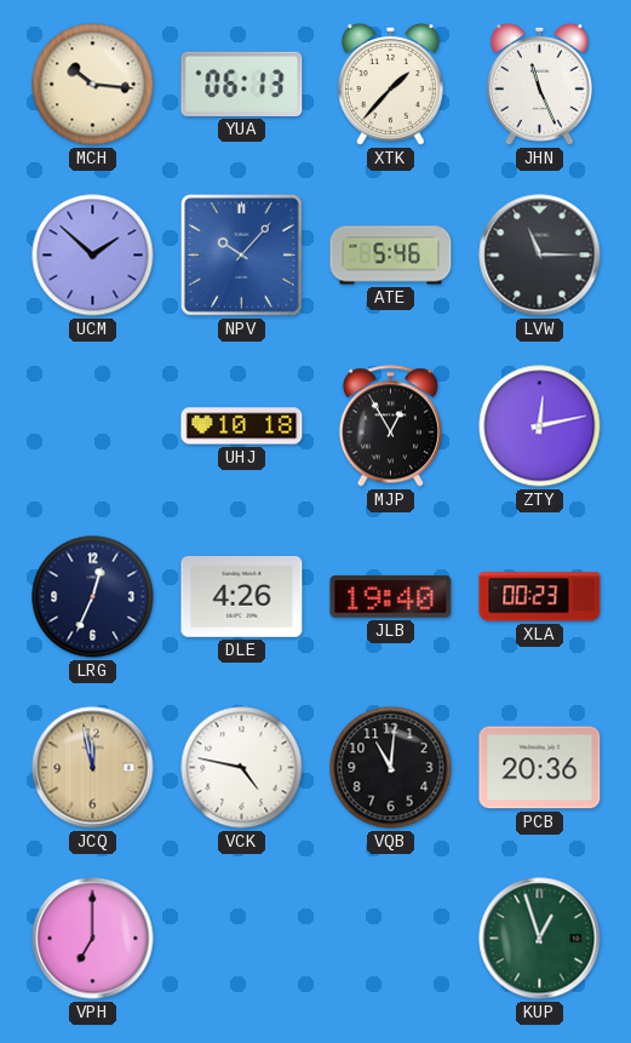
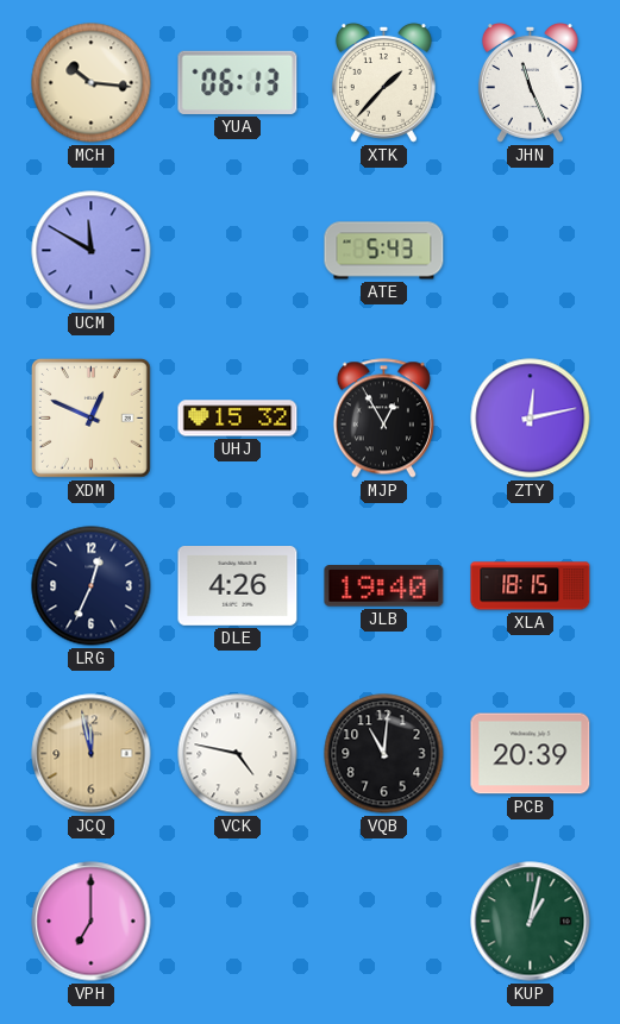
UCM: 1:52 -> 11:50 (92, 251)
NPV: 10:07 -> none (241, 254)
ATE: 5:46 -> 5:43 (384, 251)
LVW: 11:15 -> none (540, 256)
XDM: none -> 12:49 (90, 417)
UHJ: 10:18 -> 15:32 (238, 419)
XLA: 00:23 -> 18:15 (531, 586)
PCB: 20:36 -> 20:39 (531, 754)
KUP: 12:57 -> 1:02 (531, 922)
